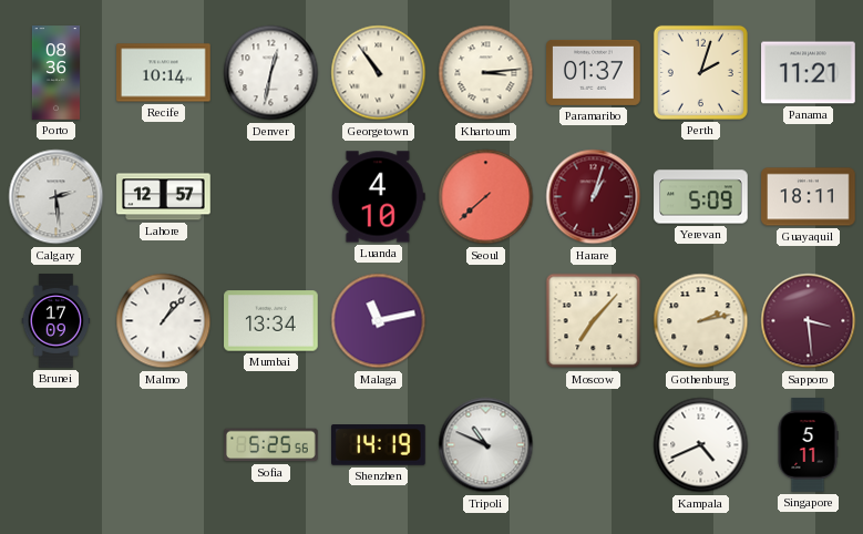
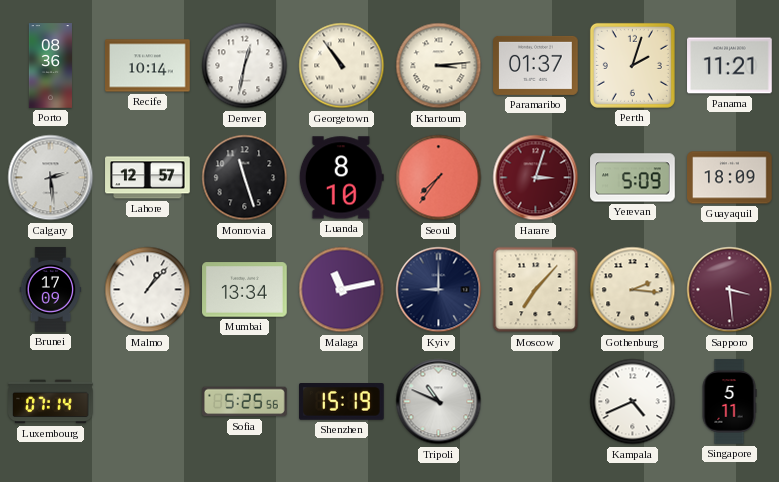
Monrovia: none -> 11:27 (245, 178)
Luanda: 4:10 -> 8:10 (341, 178)
Seoul: 7:38 -> 7:36 (439, 178)
Harare: 1:03 -> 3:03 (536, 178)
Guayaquil: 18:11 -> 18:09 (730, 178)
Kyiv: none -> 9:00 (439, 290)
Gothenburg: 2:13 -> 2:16 (633, 290)
Luxembourg: none -> 07:14 (51, 402)
Shenzhen: 14:19 -> 15:19 (342, 402)
